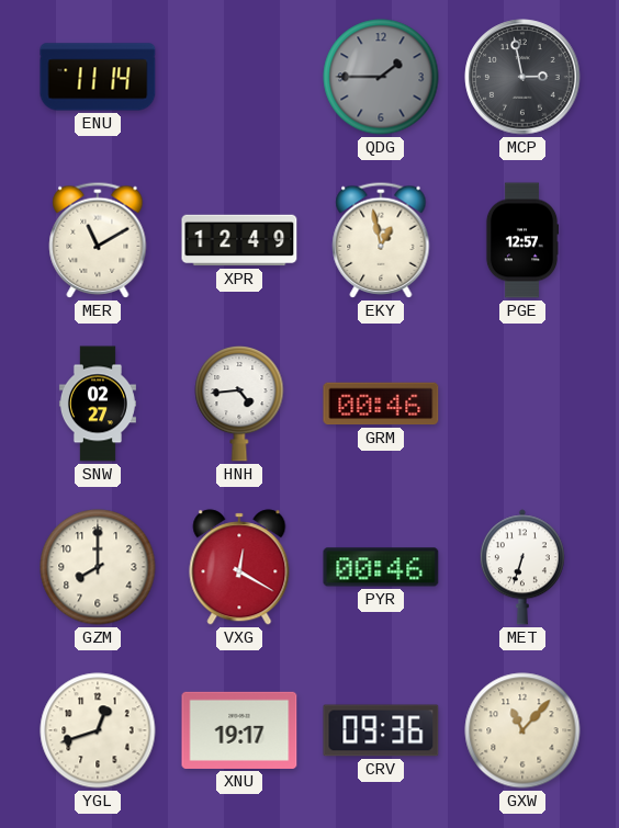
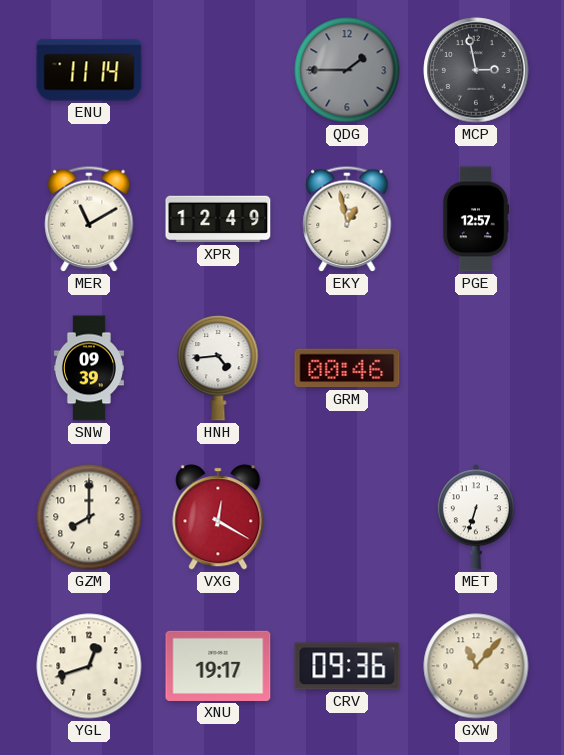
SNW: 02:27 -> 09:39 (89, 368)
PYR: 00:46 -> none (381, 567)
